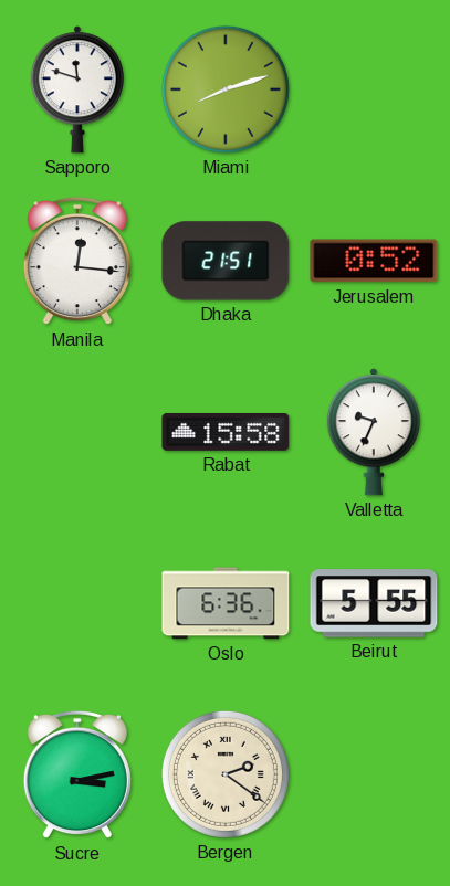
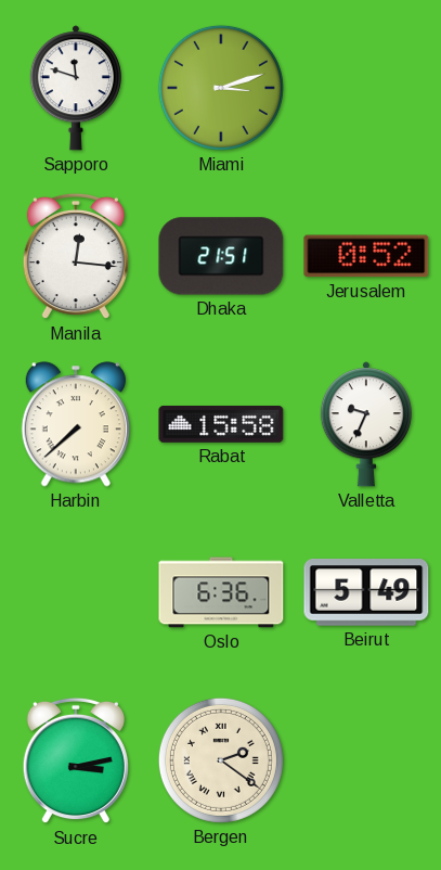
Miami: 8:12 -> 3:12 (221, 88)
Harbin: none -> 7:38 (76, 424)
Beirut: 5:55 -> 5:49 (366, 592)
